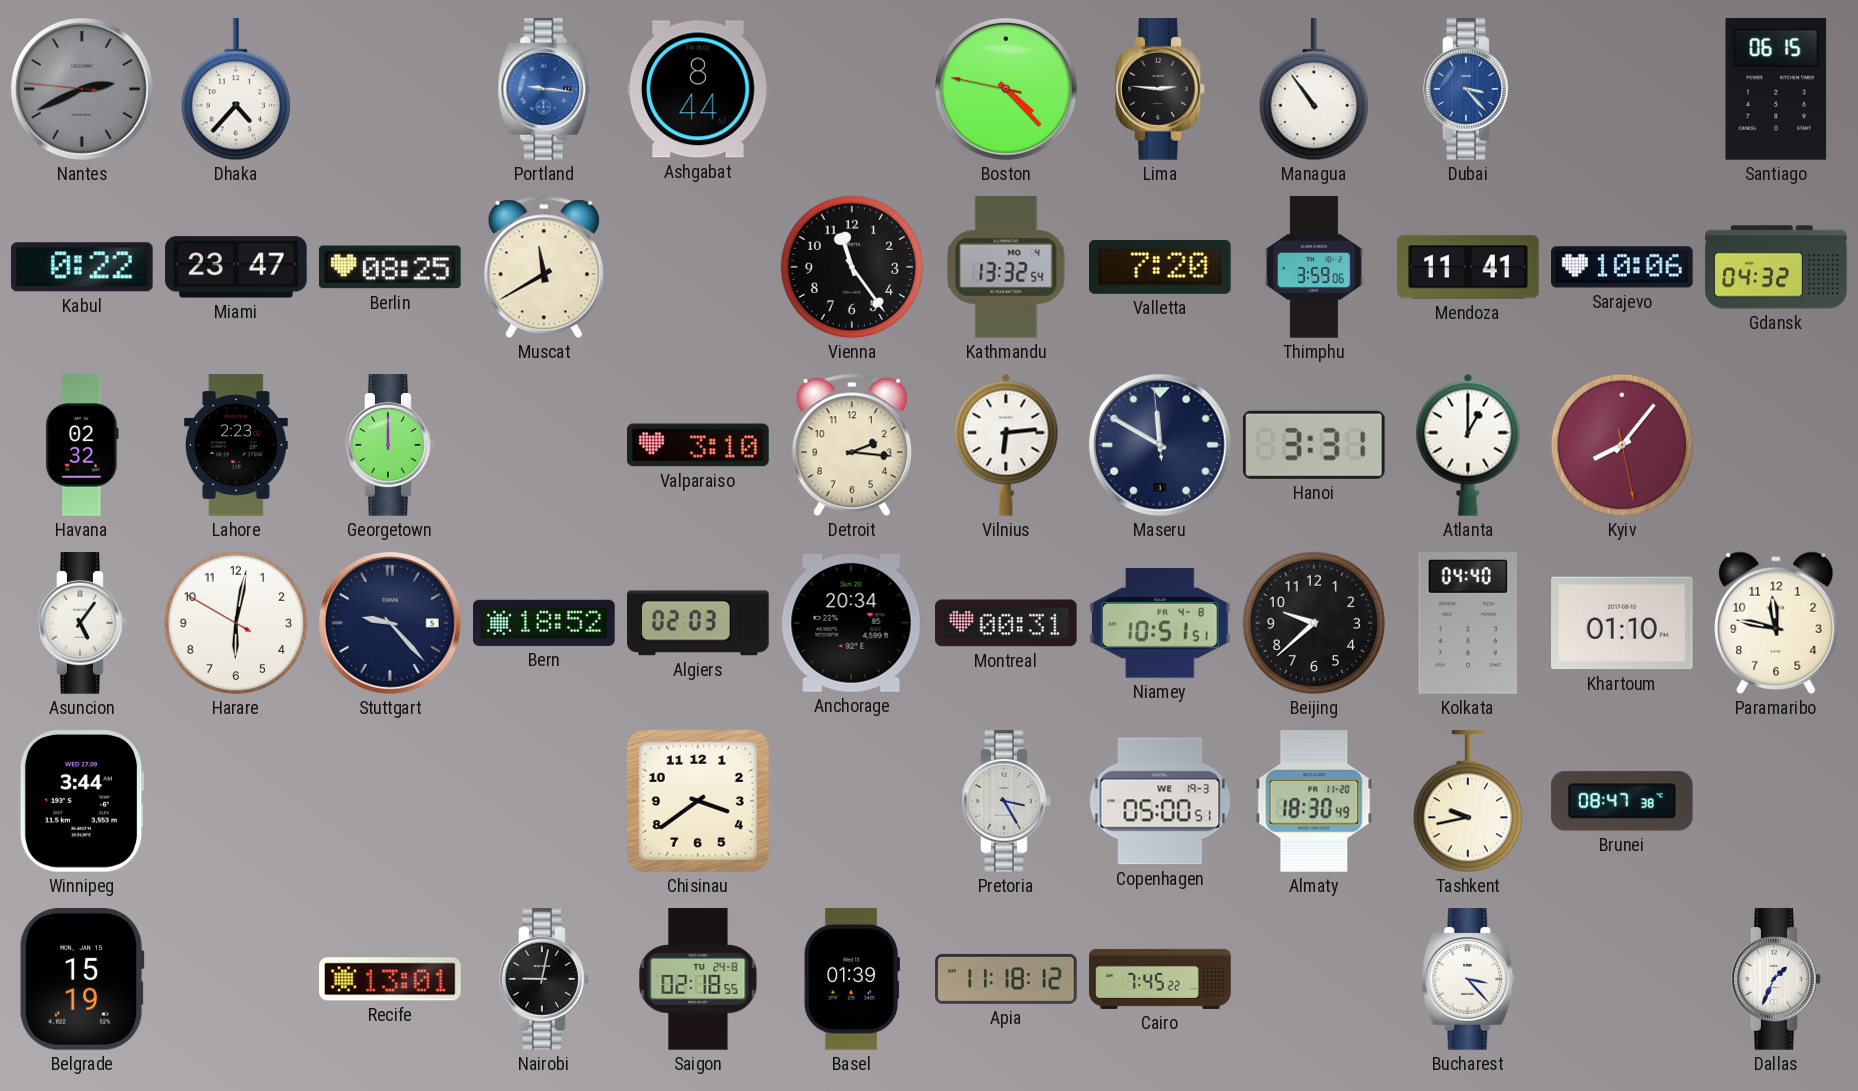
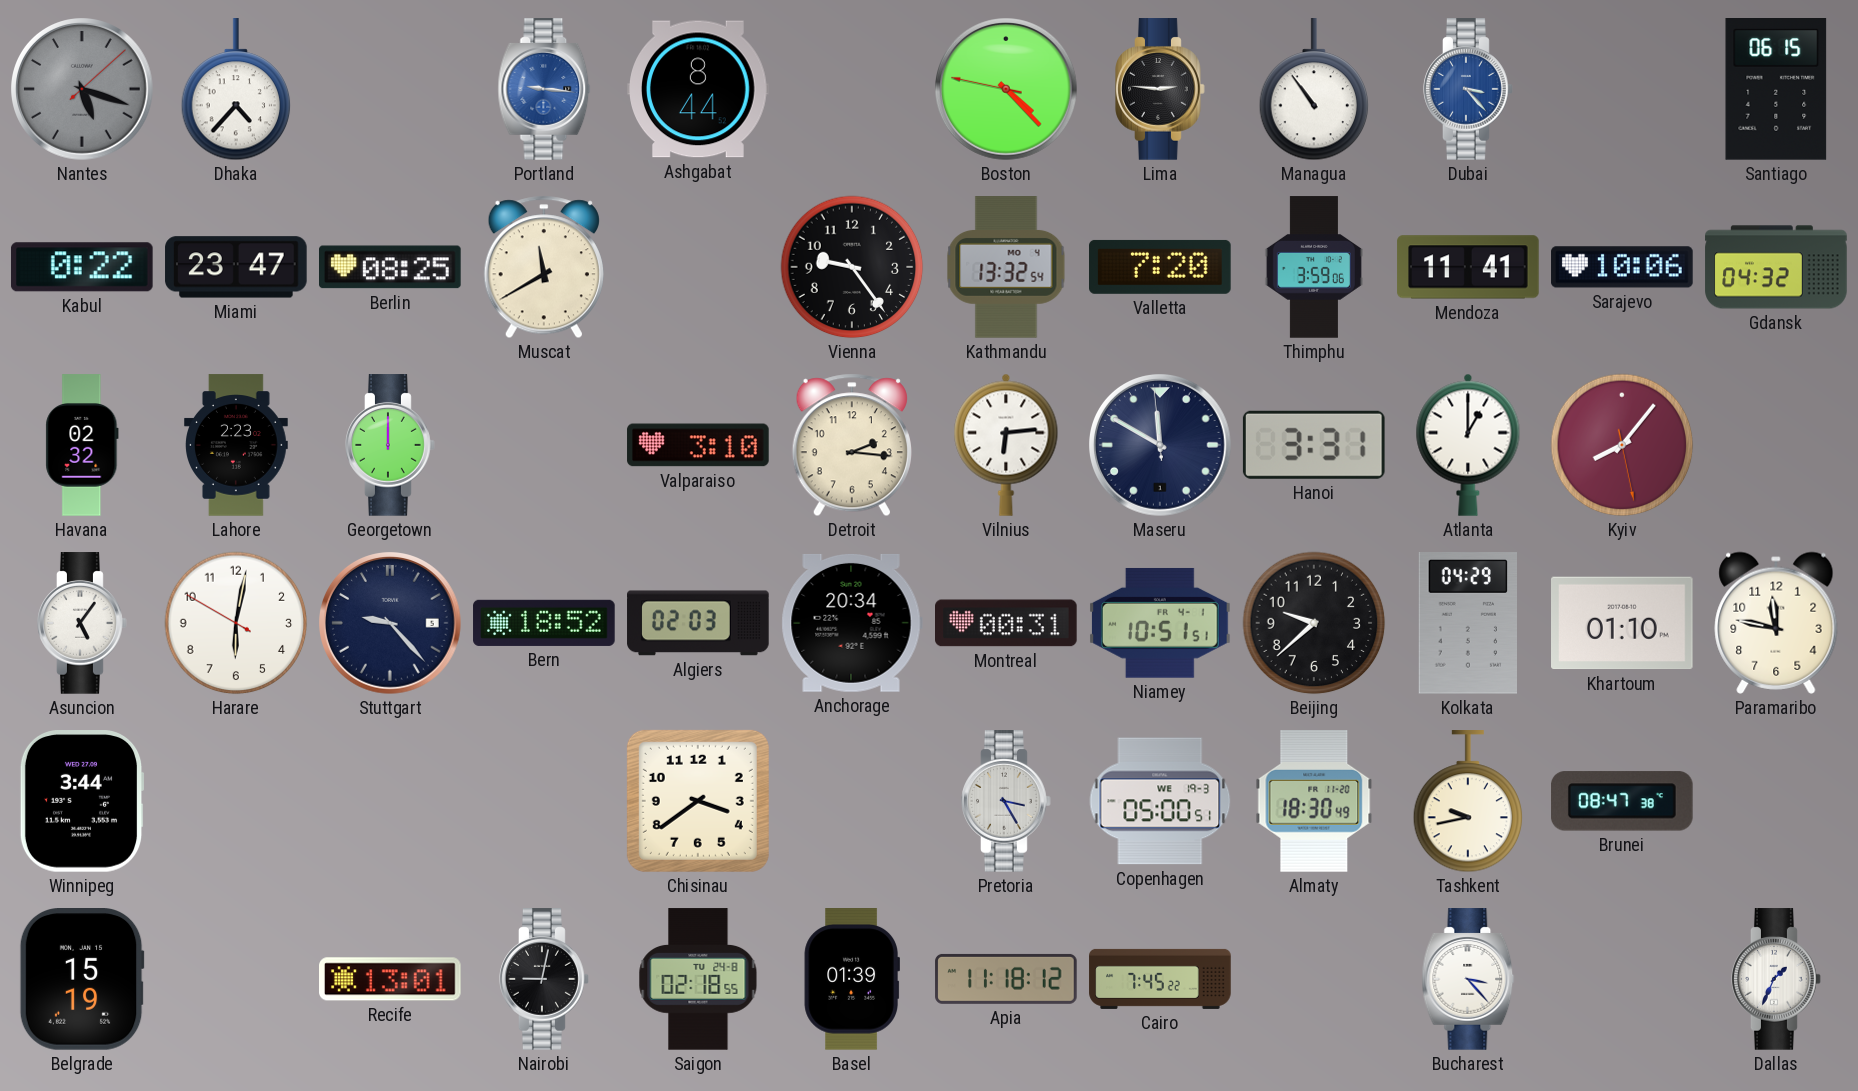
Nantes: 2:40 -> 5:18 (83, 90)
Vienna: 11:24 -> 9:24 (852, 267)
Niamey date: FR 4-8 -> FR 4-1 (1161, 623)
Kolkata: 04:40 -> 04:29 (1467, 624)
